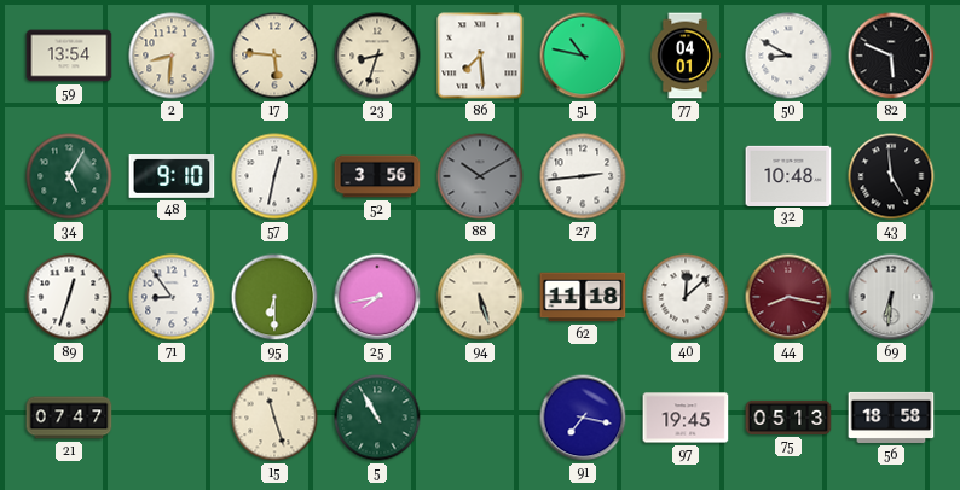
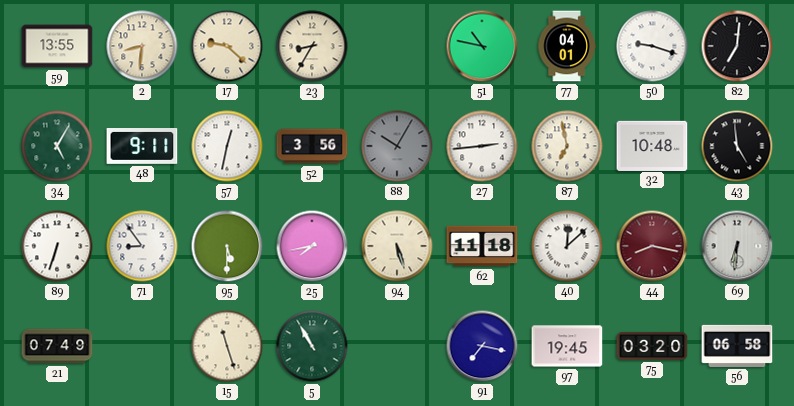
59: 13:54 -> 13:55 (57, 46)
17: 5:46 -> 9:22 (227, 46)
23: 8:33 -> 8:35 (312, 46)
86: 7:29 -> none (480, 56)
50: 8:50 -> 9:18 (652, 46)
82: 5:49 -> 7:01 (737, 46)
48: 9:10 -> 9:11 (142, 147)
88: 10:10 -> 10:05 (397, 146)
87: none -> 6:58 (567, 146)
89: 12:33 -> 6:33 (57, 246)
95: 6:30 -> 5:30 (227, 246)
21: 07:47 -> 07:49 (57, 346)
75: 05:13 -> 03:20 (652, 346)
56: 18:58 -> 06:58 (737, 346)
